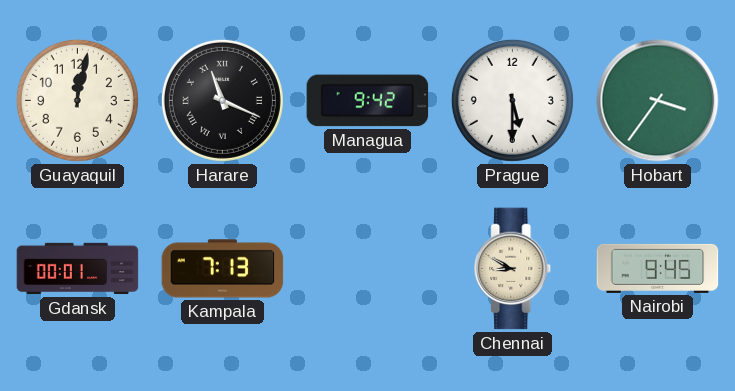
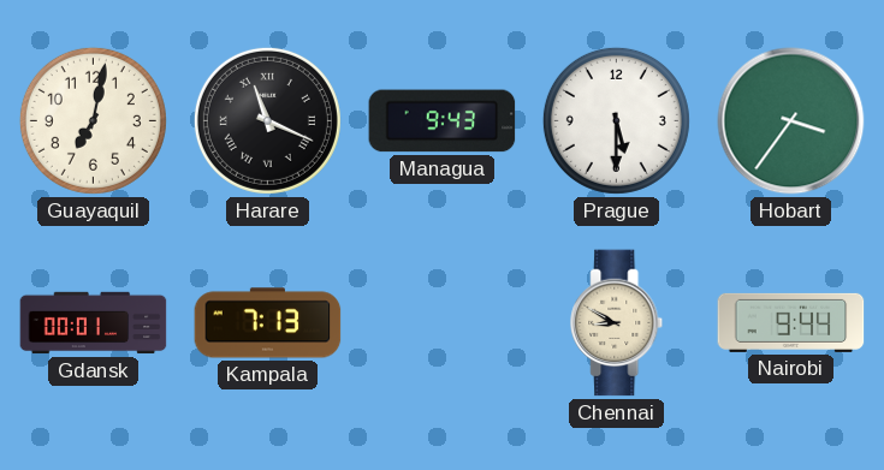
Guayaquil: 12:02 -> 7:02 (93, 120)
Managua: 9:42 -> 9:43 (443, 121)
Nairobi: 9:45 -> 9:44 (791, 322)
